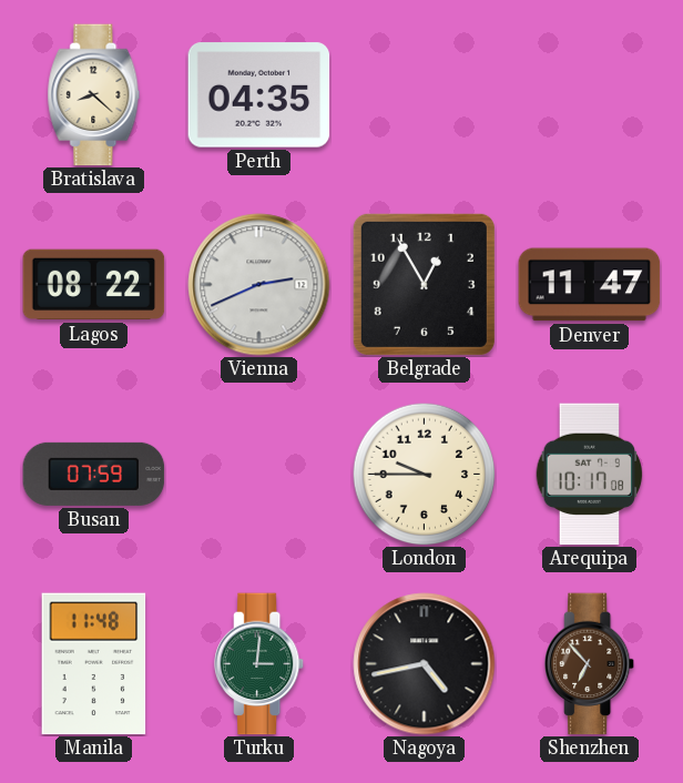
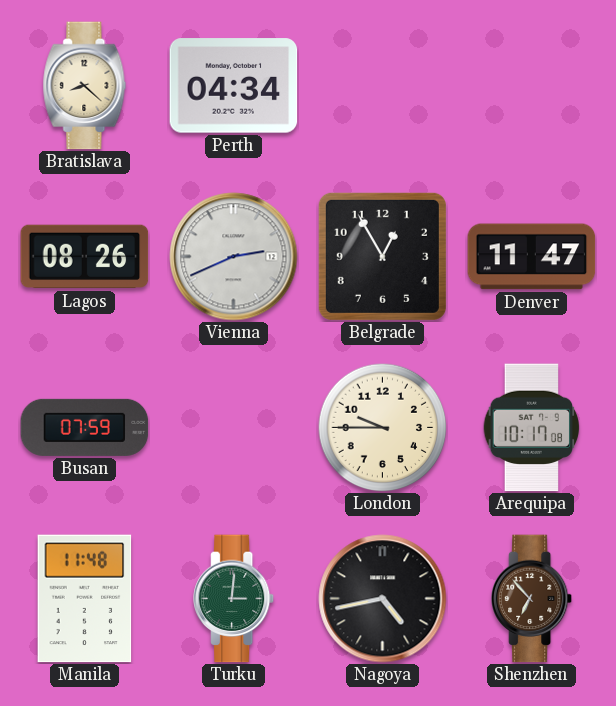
Perth: 04:35 -> 04:34 (234, 86)
Lagos: 08:22 -> 08:26 (85, 257)
